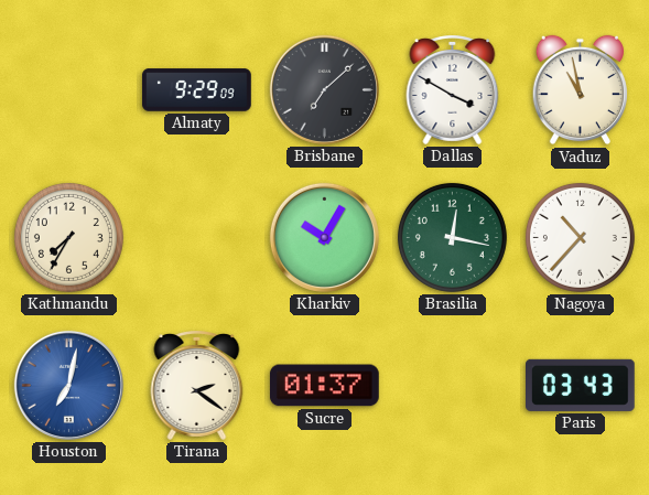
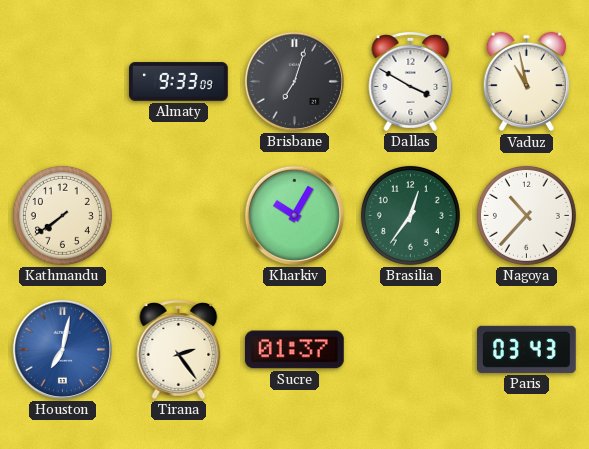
Almaty: 9:29 -> 9:33 (179, 82)
Brisbane: 7:08 -> 7:03 (294, 81)
Kathmandu: 7:35 -> 7:39 (62, 215)
Brasilia: 12:17 -> 12:36 (410, 215)
Tirana: 2:21 -> 2:24 (179, 350)
